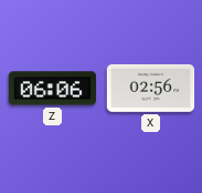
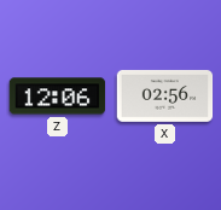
Z: 06:06 -> 12:06 (58, 97)
